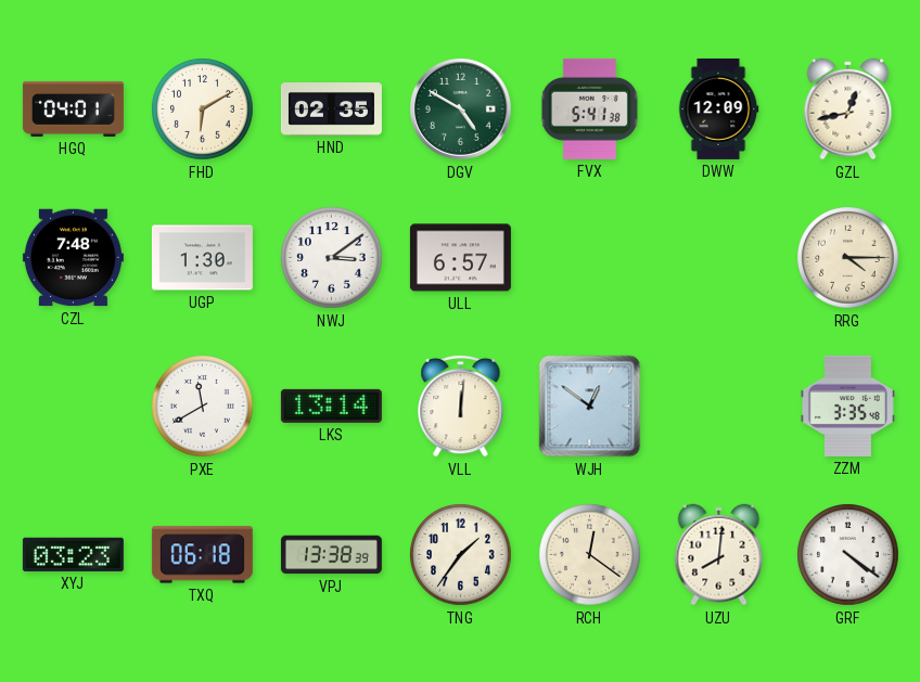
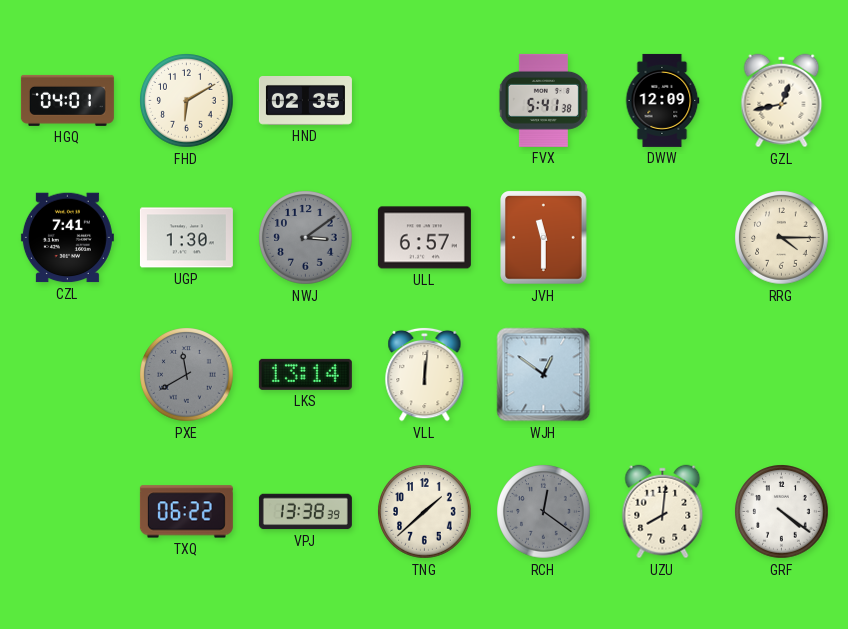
DGV: 4:50 -> none (460, 108)
CZL: 7:48 -> 7:41 (67, 238)
NWJ dial: white -> grey (306, 238)
JVH: none -> 11:30 (544, 238)
PXE dial: white -> grey (187, 375)
ZZM: 3:35 -> none (847, 406)
XYJ: 03:23 -> none (73, 554)
TXQ: 06:18 -> 06:22 (186, 512)
TNG: 1:36 -> 1:38 (425, 512)
RCH dial: cream -> grey (544, 512)
